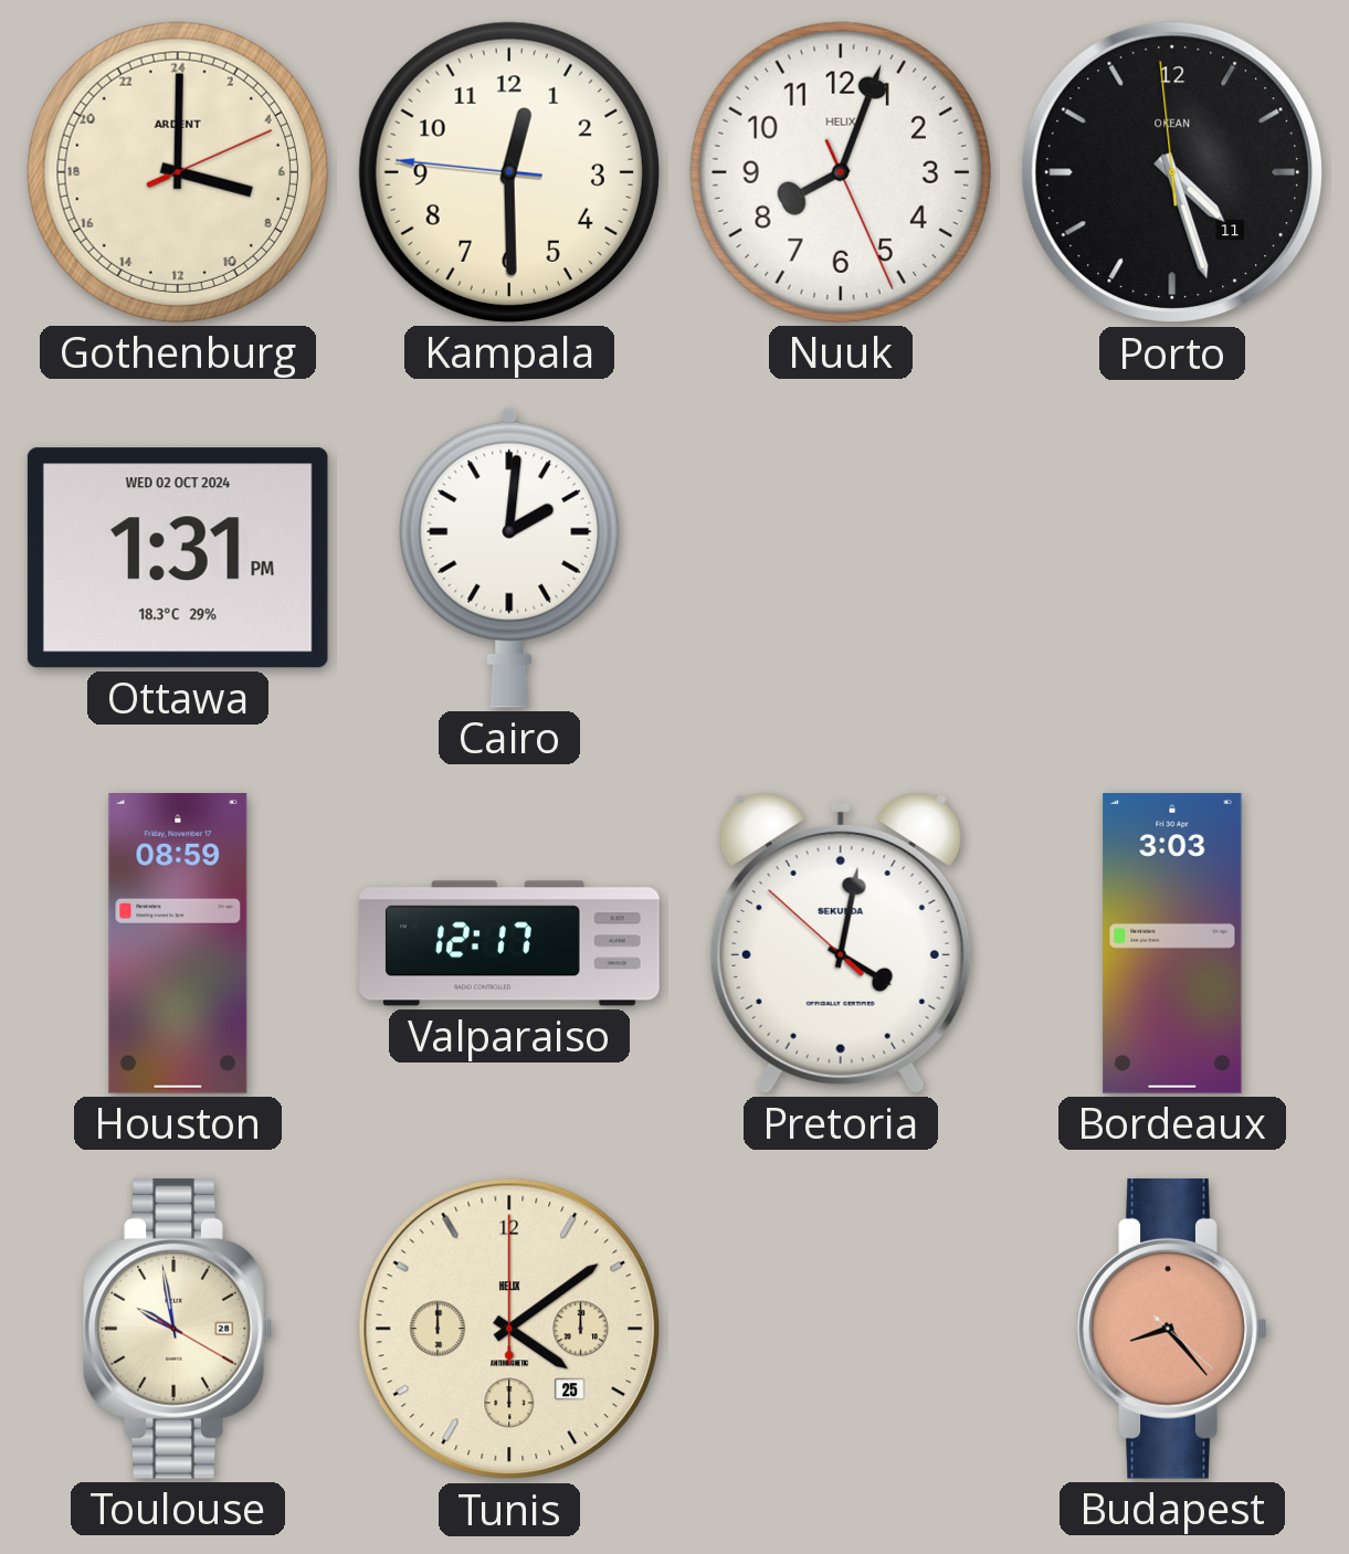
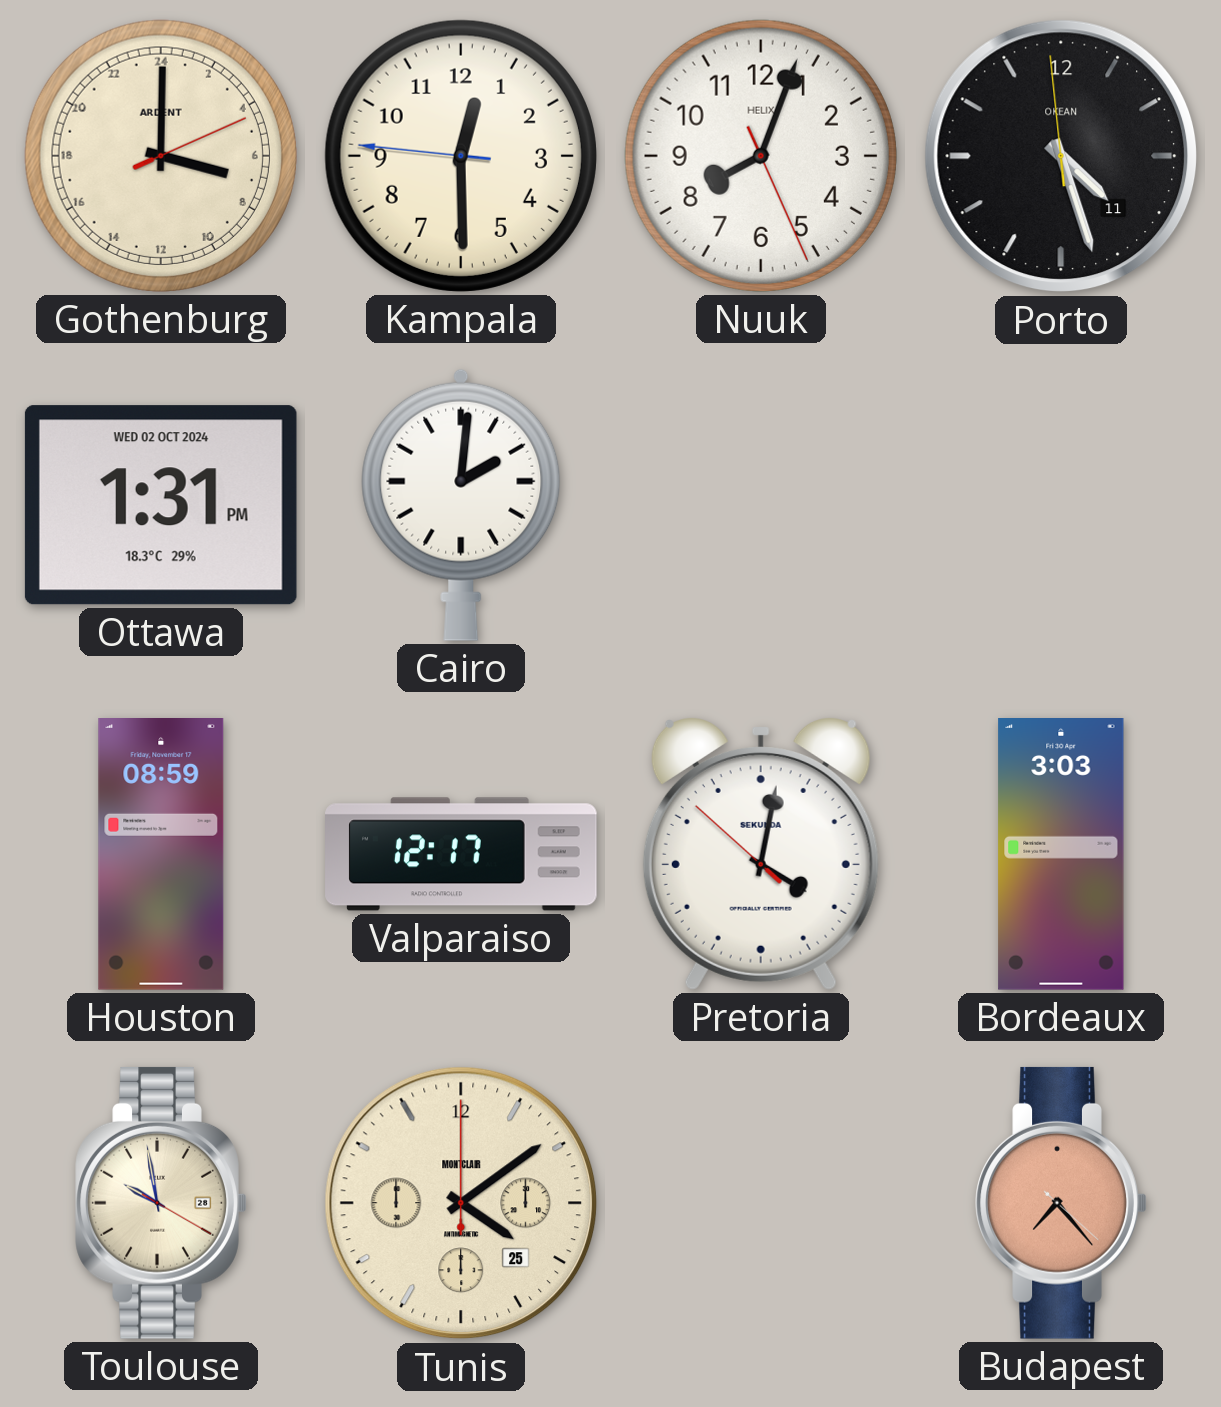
Tunis brand: HELIX -> MONTCLAIR (461, 1203)
Budapest: 8:23 -> 7:23 (1061, 1203)
